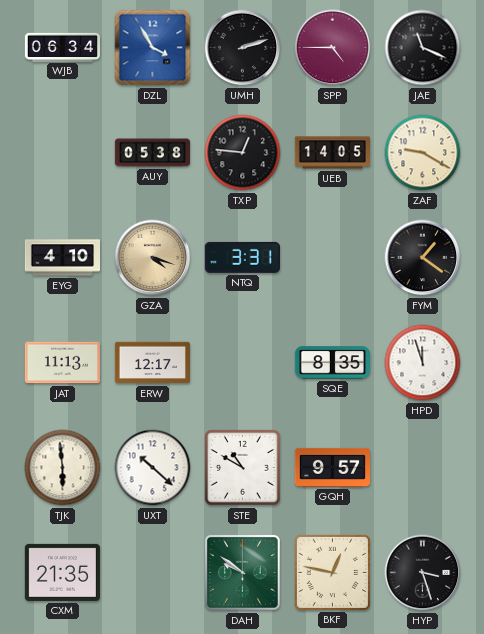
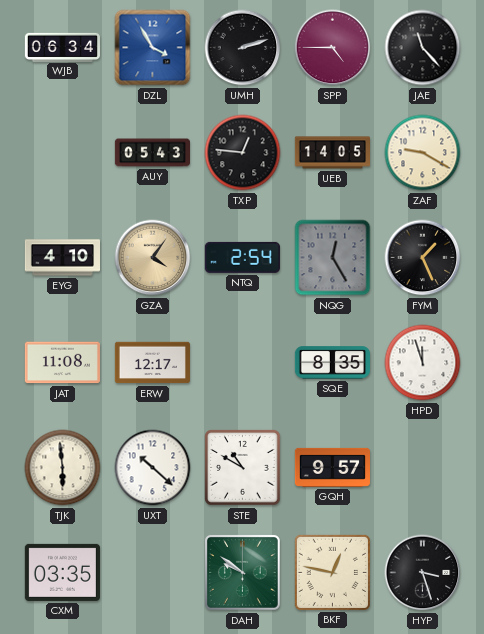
JAE: 11:19 -> 11:23 (423, 48)
AUY: 05:38 -> 05:43 (152, 153)
GZA: 4:18 -> 4:06 (153, 258)
NTQ: 3:31 -> 2:54 (242, 257)
NQG: none -> 12:25 (333, 258)
FYM: 1:21 -> 1:26 (423, 258)
JAT: 11:13 -> 11:08 (62, 363)
CXM: 21:35 -> 03:35 (62, 572)
